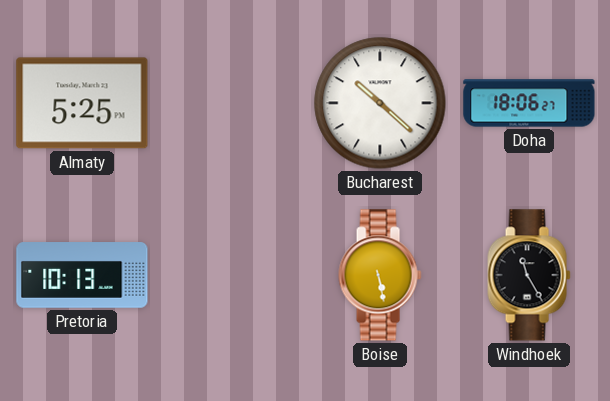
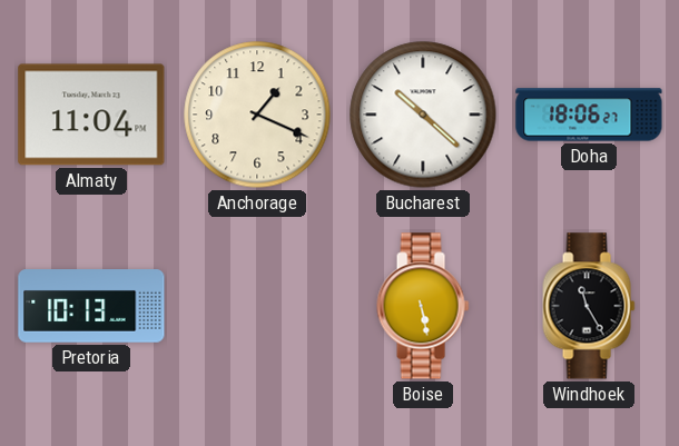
Almaty: 5:25 -> 11:04 (91, 115)
Anchorage: none -> 1:19 (257, 115)
